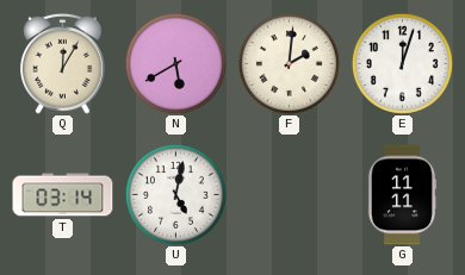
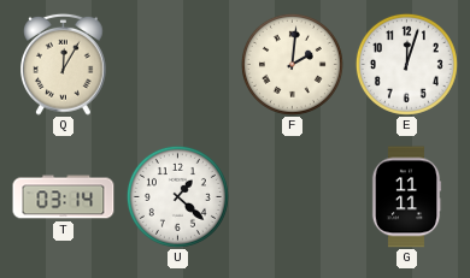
N: 5:40 -> none (175, 63)
U: 5:02 -> 1:22 (177, 196)
